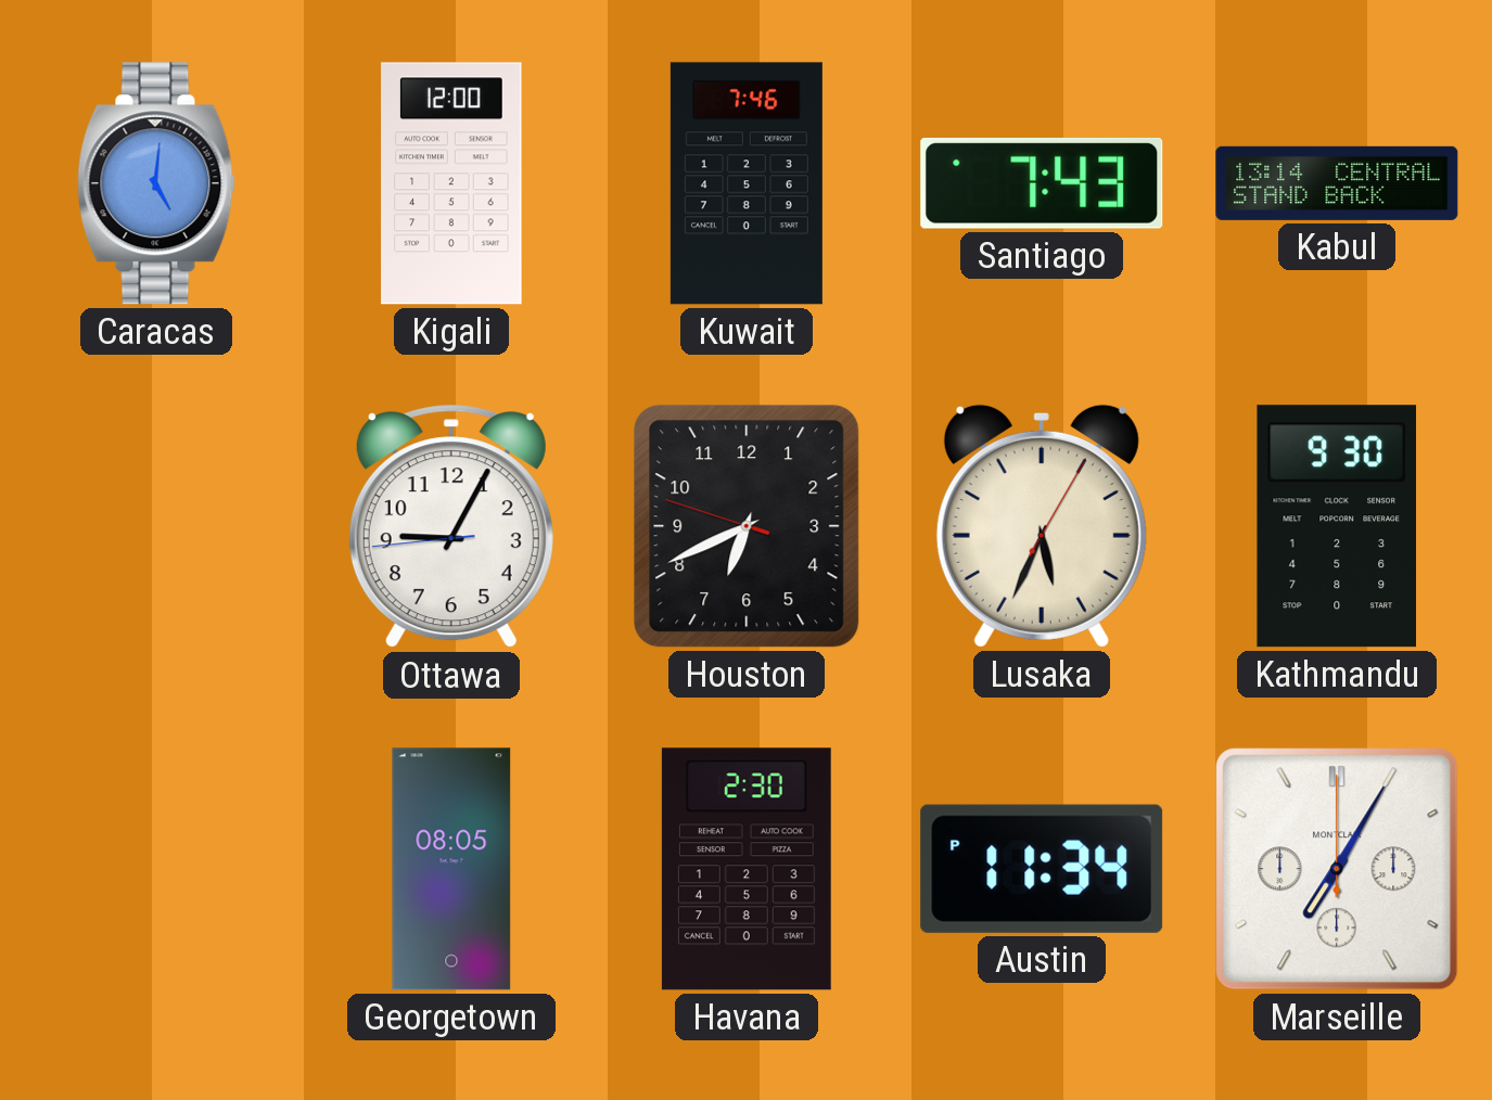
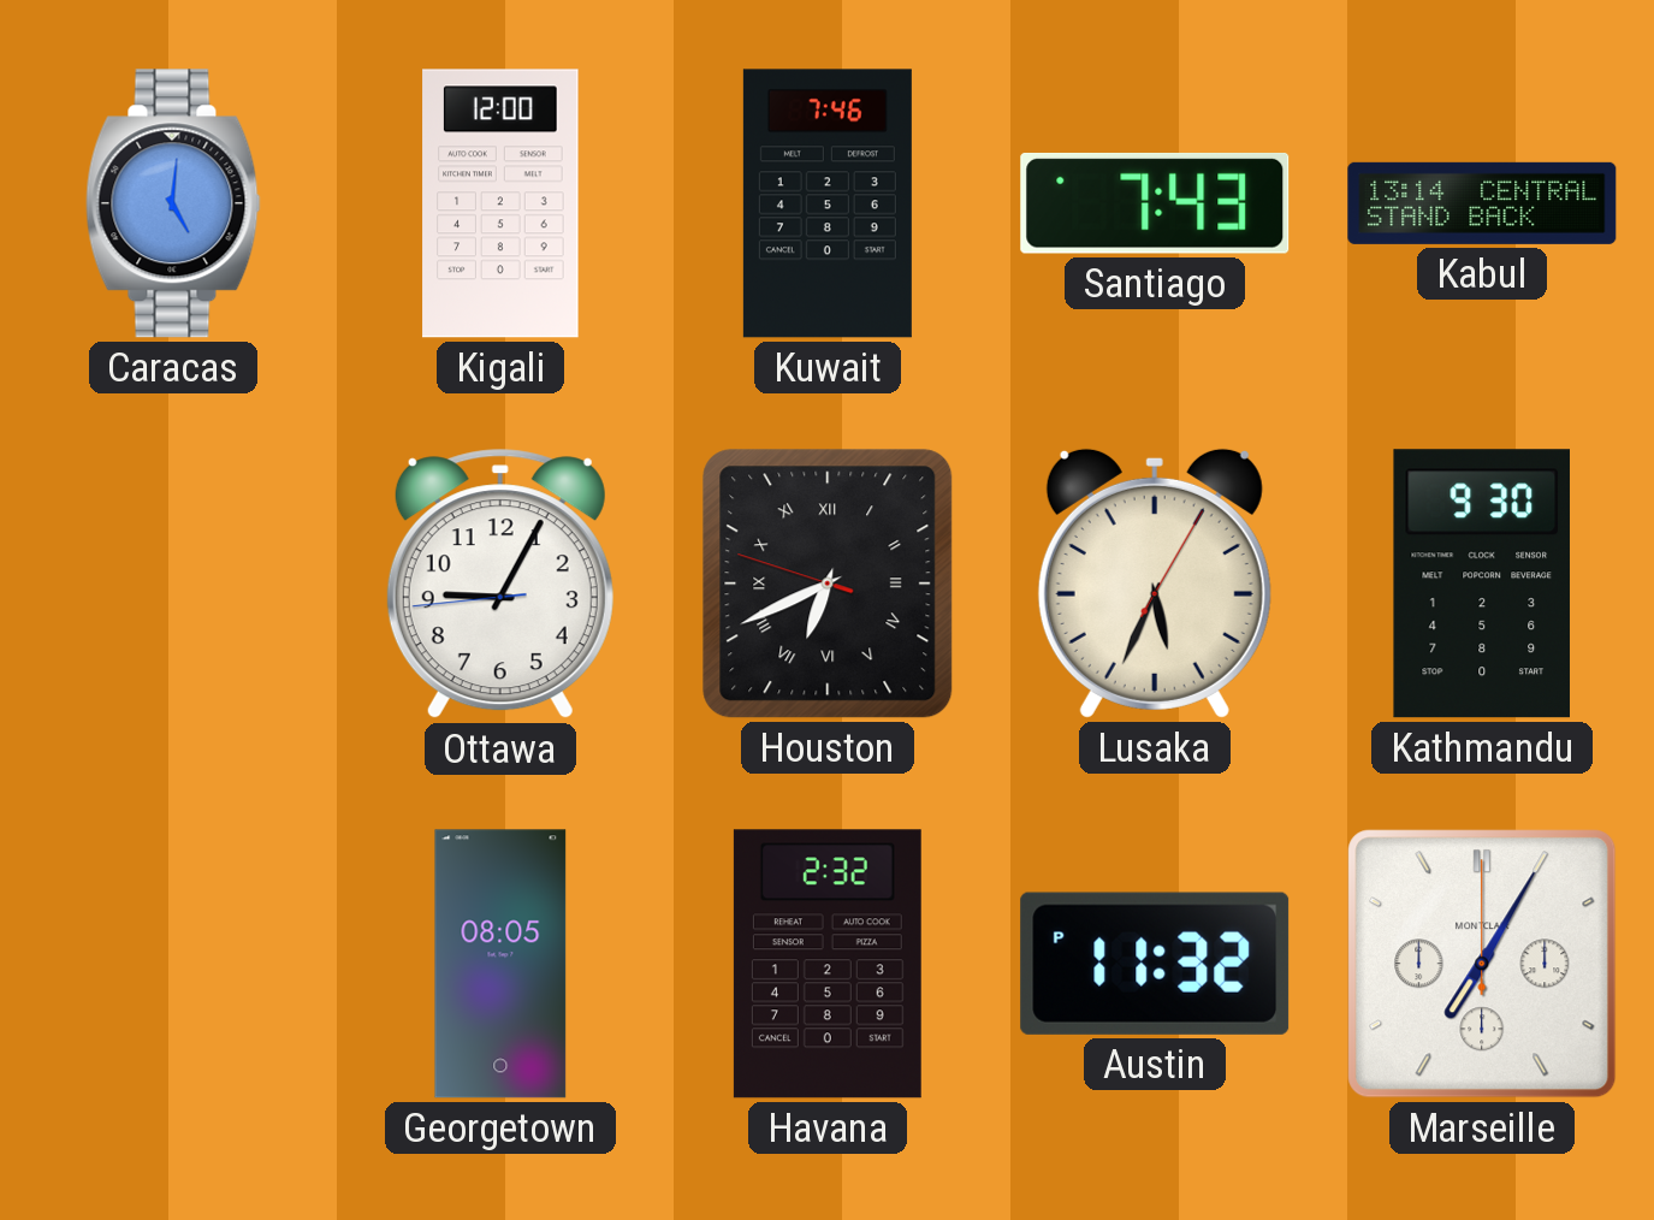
Houston numerals: Arabic -> Roman (828, 584)
Havana: 2:30 -> 2:32 (828, 964)
Austin: 11:34 -> 11:32 (1155, 964)
